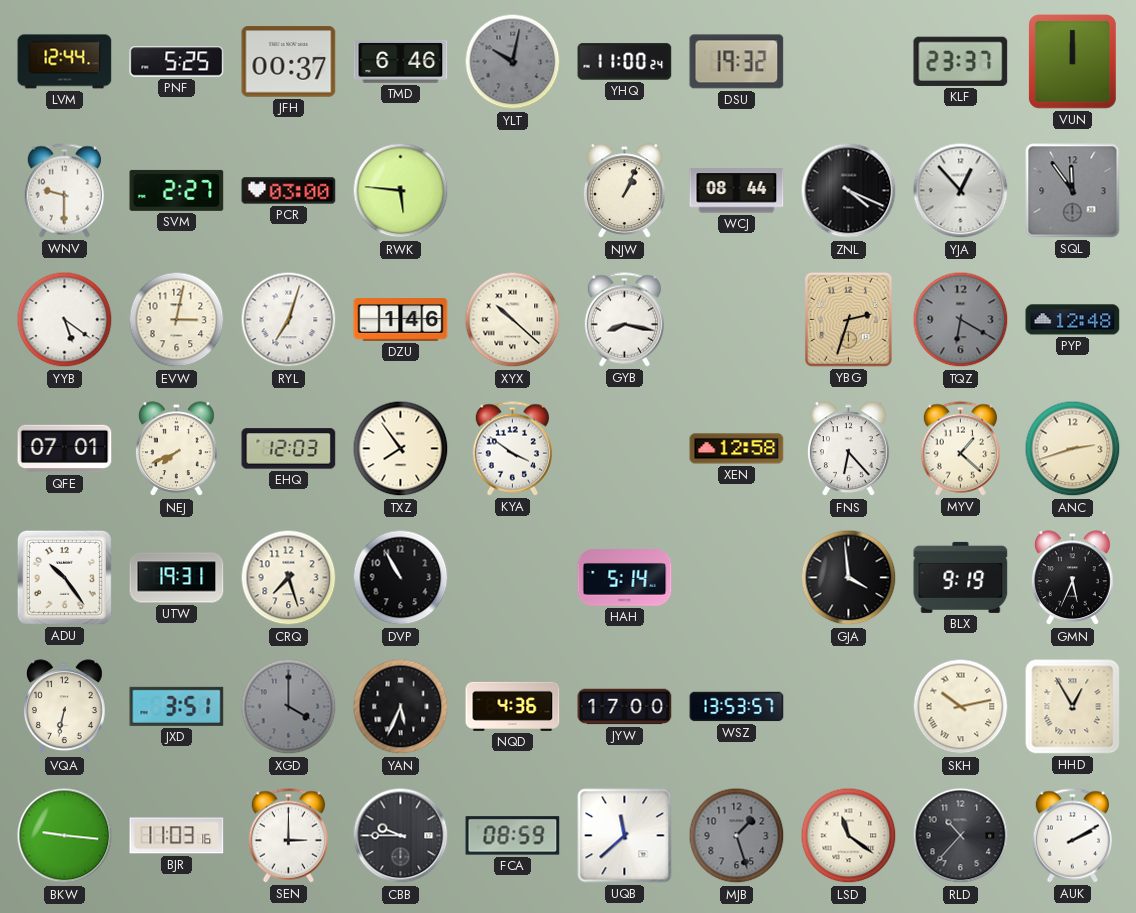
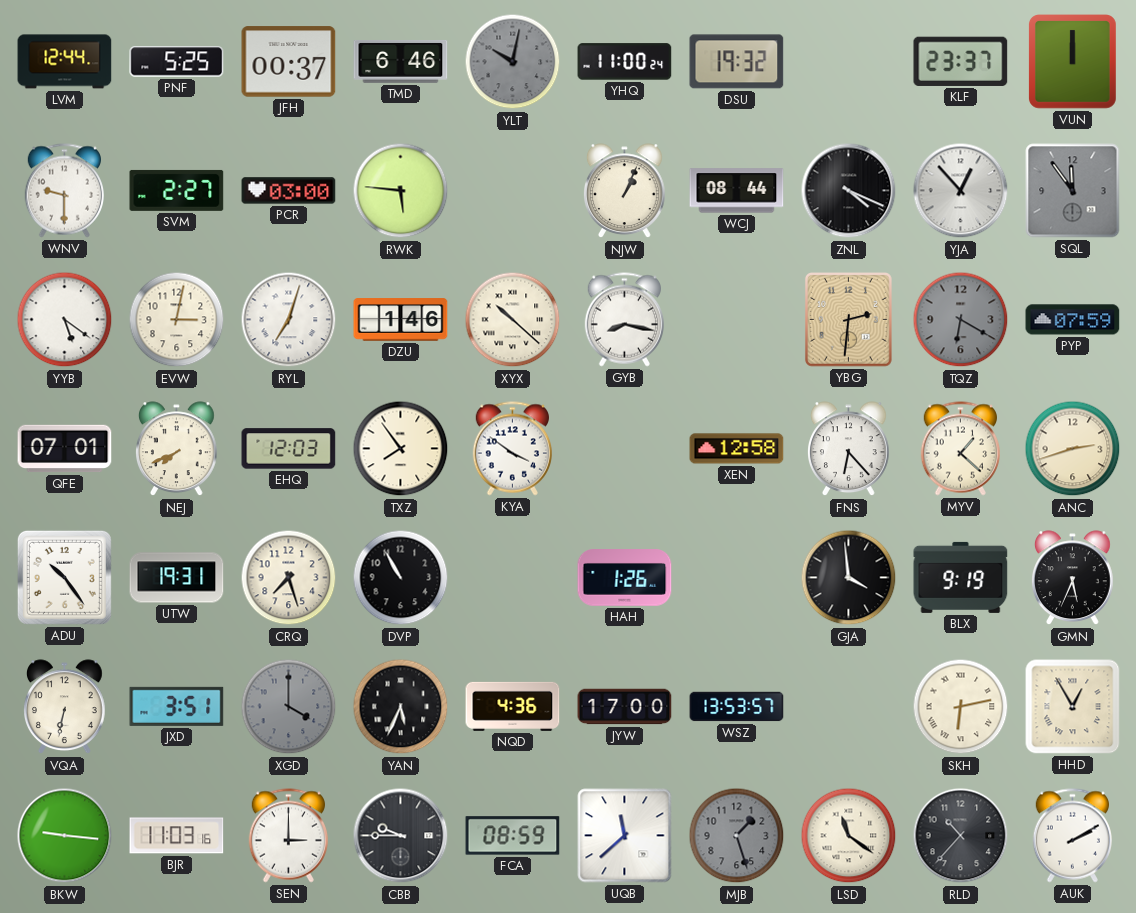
YBG: 2:33 -> 2:31 (849, 320)
PYP: 12:48 -> 07:59 (1073, 320)
HAH: 5:14 -> 1:26 (625, 578)
SKH: 10:13 -> 6:13 (961, 707)
